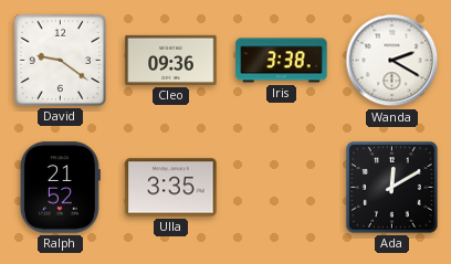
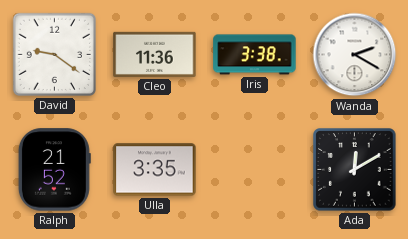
Cleo: 09:36 -> 11:36 (155, 54)
